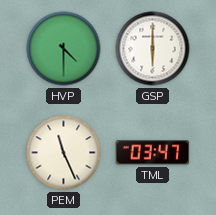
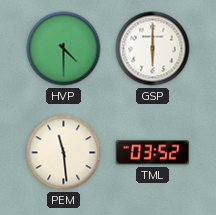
PEM: 11:26 -> 11:29 (64, 153)
TML: 03:47 -> 03:52 (153, 153)
